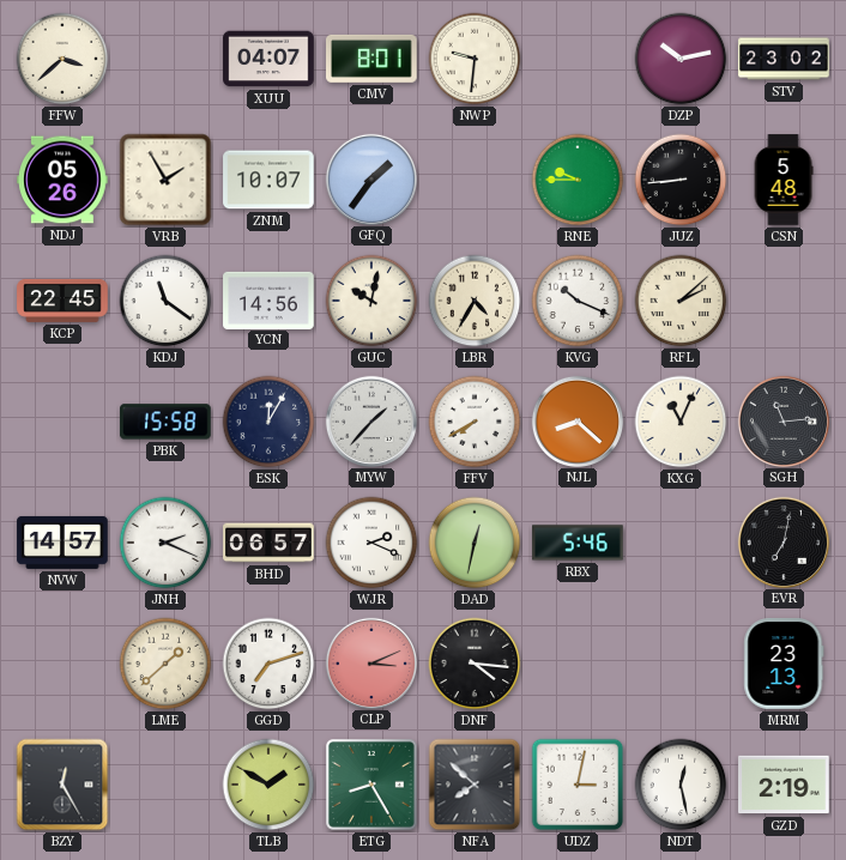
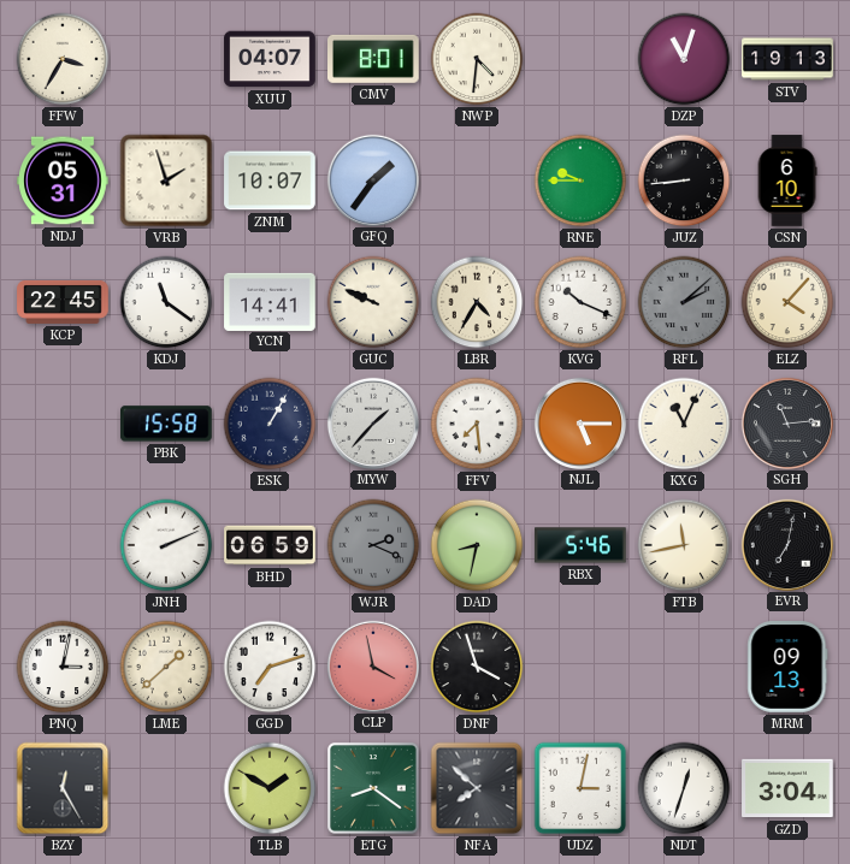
FFW: 3:38 -> 3:35 (63, 59)
NWP: 9:31 -> 4:31 (477, 59)
DZP: 10:13 -> 11:03 (684, 59)
STV: 23:02 -> 19:13 (787, 59)
NDJ: 05:26 -> 05:31 (63, 181)
VRB: 1:55 -> 1:57 (166, 181)
CSN: 5:48 -> 6:10 (787, 181)
YCN: 14:56 -> 14:41 (270, 301)
GUC: 10:02 -> 9:49 (373, 302)
RFL dial: cream -> grey (684, 302)
ELZ: none -> 4:07 (787, 302)
ESK: 12:05 -> 1:05 (270, 424)
FFV: 7:40 -> 7:29 (477, 424)
NJL: 8:22 -> 5:15 (579, 422)
NVW: 14:57 -> none (62, 543)
JNH: 2:19 -> 2:11 (166, 545)
BHD: 06:57 -> 06:59 (270, 545)
WJR dial: white -> grey (373, 545)
DAD: 12:32 -> 8:32 (477, 545)
FTB: none -> 11:43 (684, 545)
PNQ: none -> 3:02 (63, 667)
CLP: 3:11 -> 3:58 (372, 665)
DNF: 4:16 -> 3:57 (477, 667)
MRM: 23:13 -> 09:13 (787, 667)
ETG: 8:25 -> 8:21 (374, 789)
NDT: 12:28 -> 12:33 (684, 788)
GZD: 2:19 -> 3:04 (787, 788)
